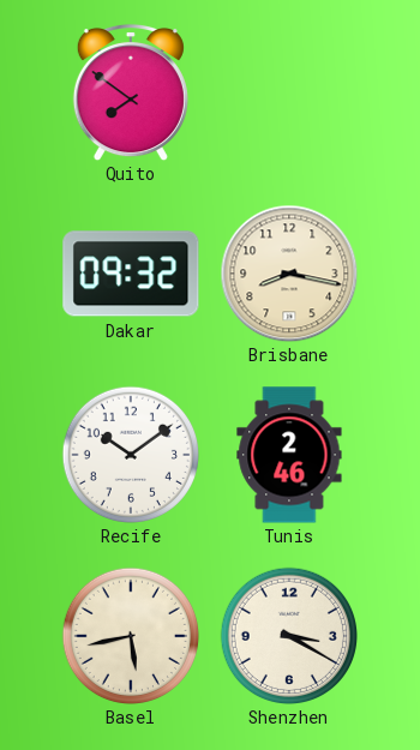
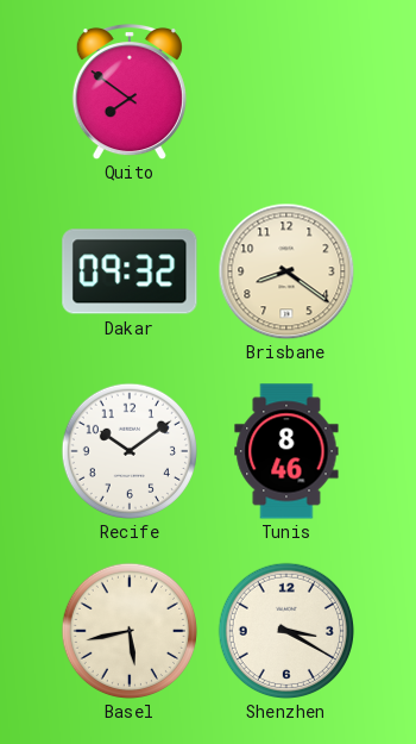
Brisbane: 8:17 -> 8:21 (286, 271)
Tunis: 2:46 -> 8:46 (286, 451)
